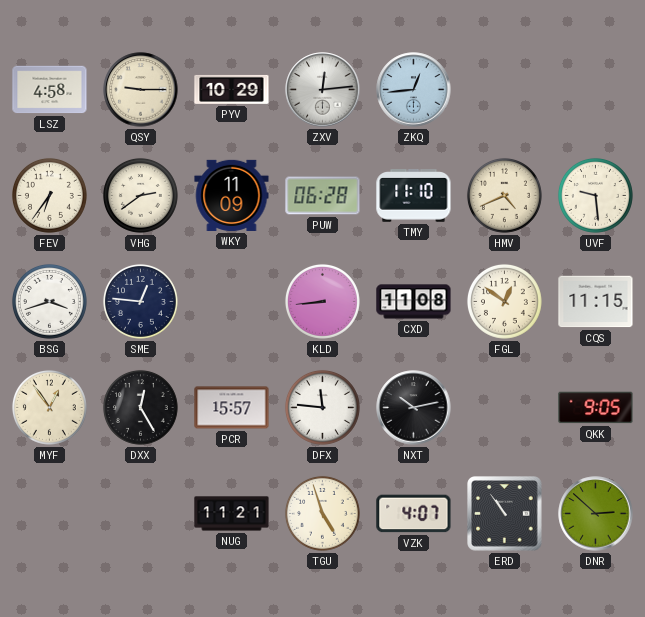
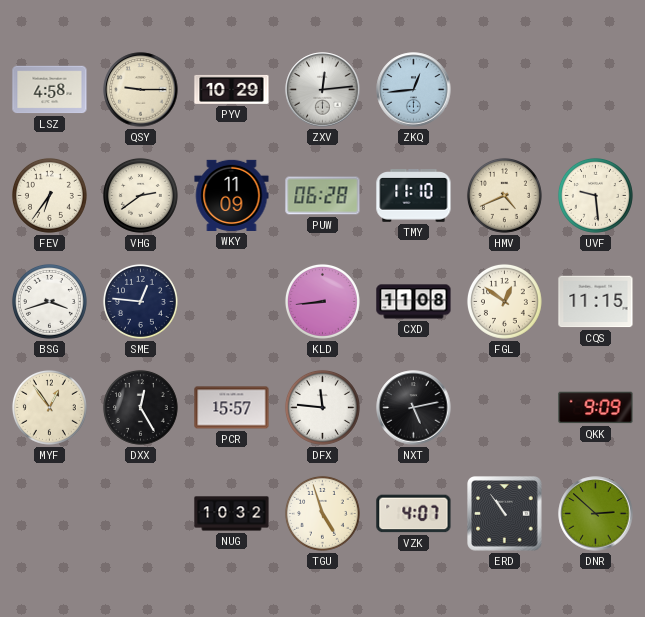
NXT: 10:13 -> 5:13 (414, 408)
QKK: 9:05 -> 9:09 (596, 408)
NUG: 11:21 -> 10:32 (232, 514)
